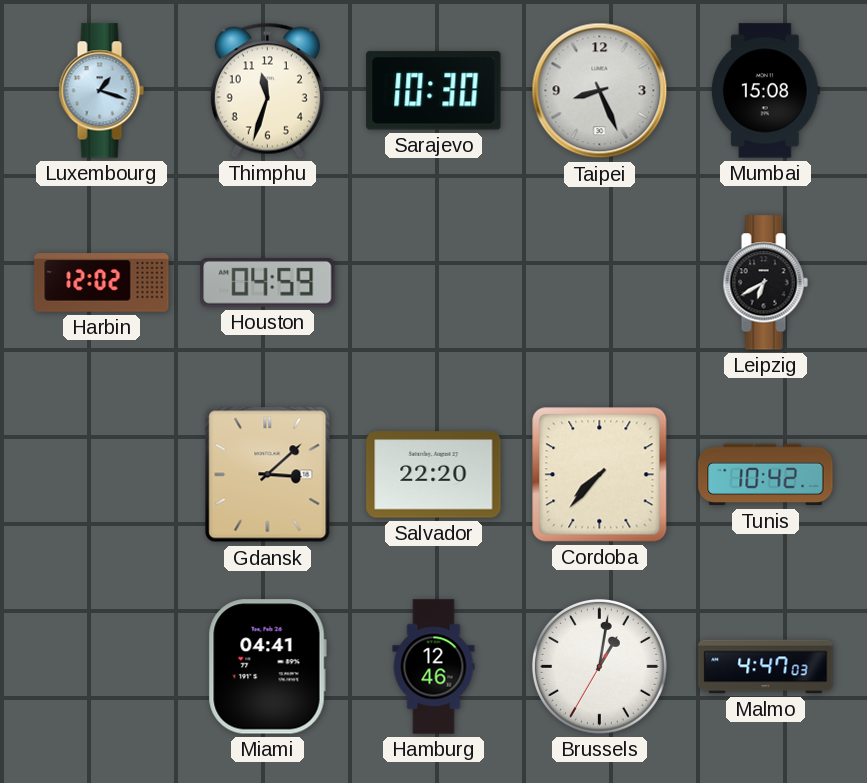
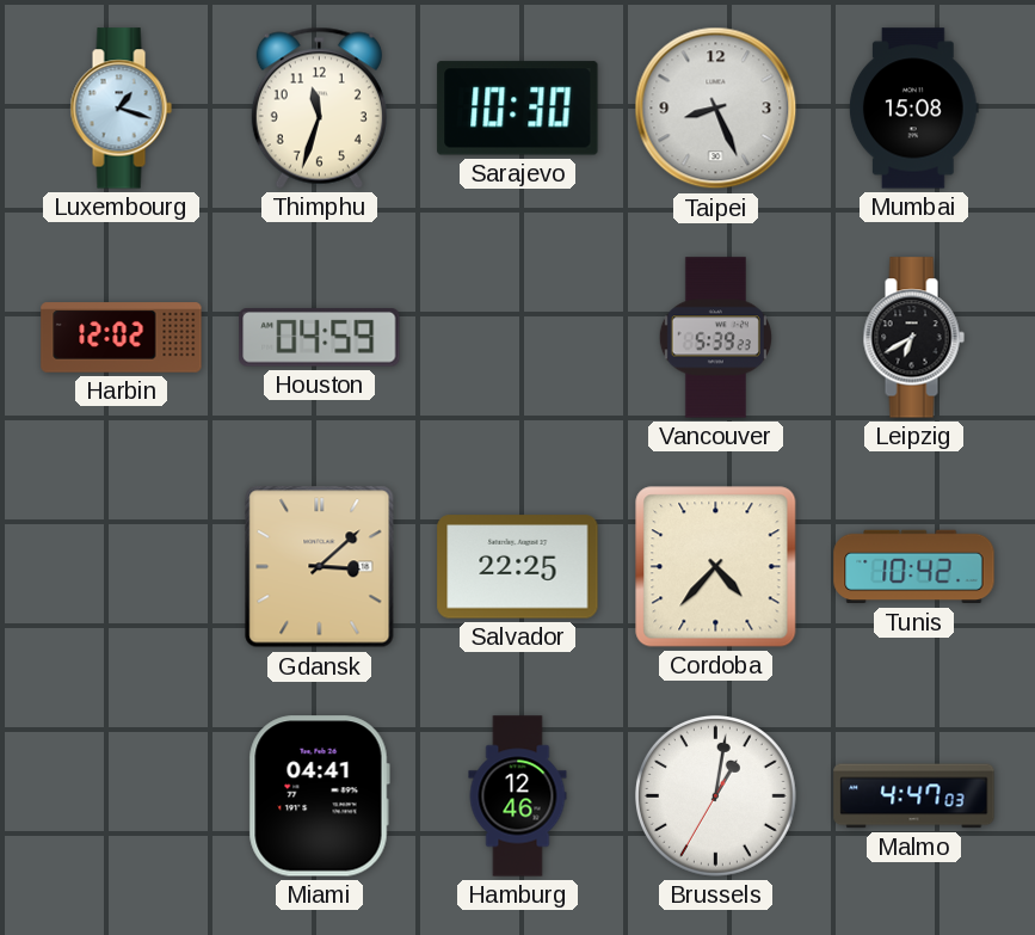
Vancouver: none -> 5:39 (715, 338)
Salvador: 22:20 -> 22:25 (518, 567)
Cordoba: 7:37 -> 4:37 (716, 567)
